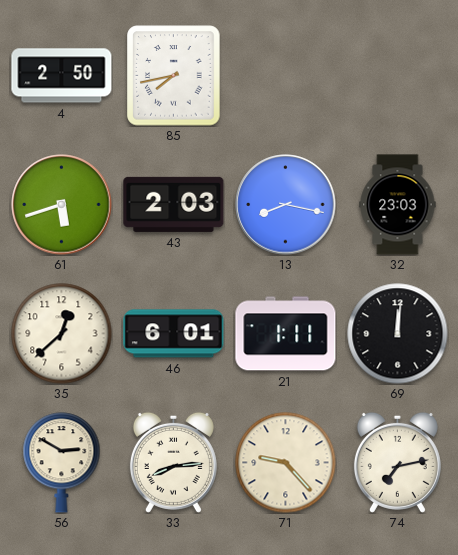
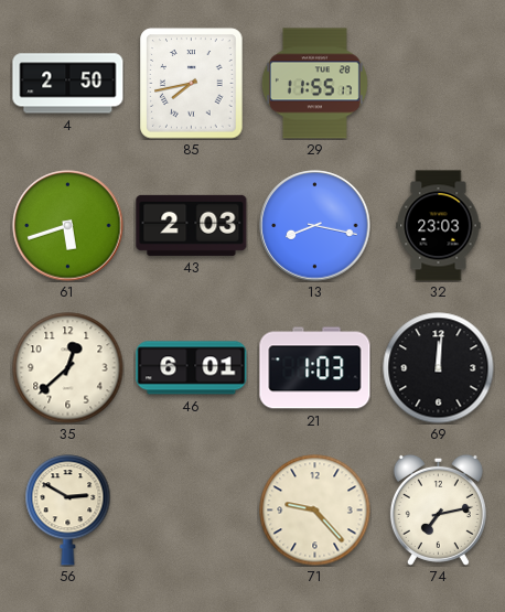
29: none -> 11:55 (314, 84)
21: 1:11 -> 1:03 (315, 368)
33: 8:14 -> none (173, 462)
